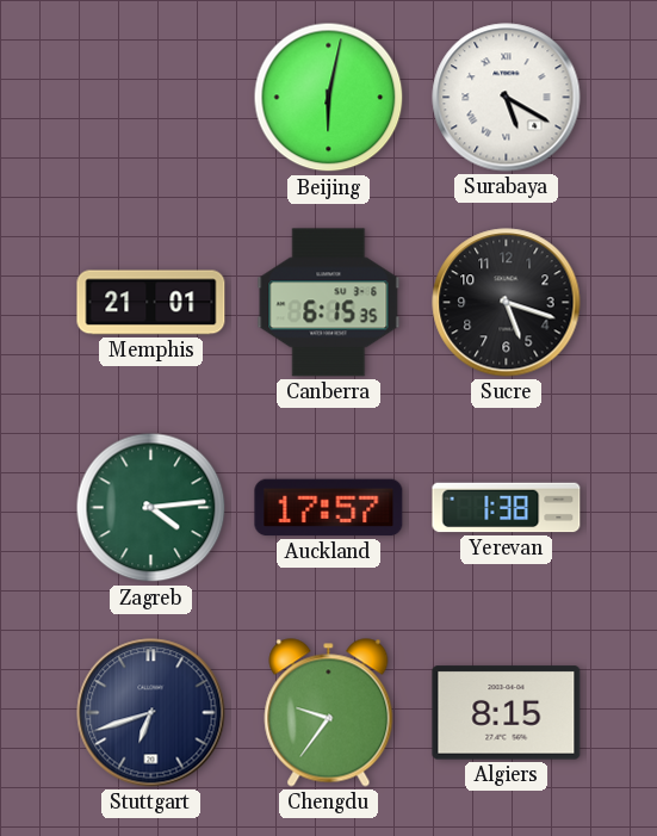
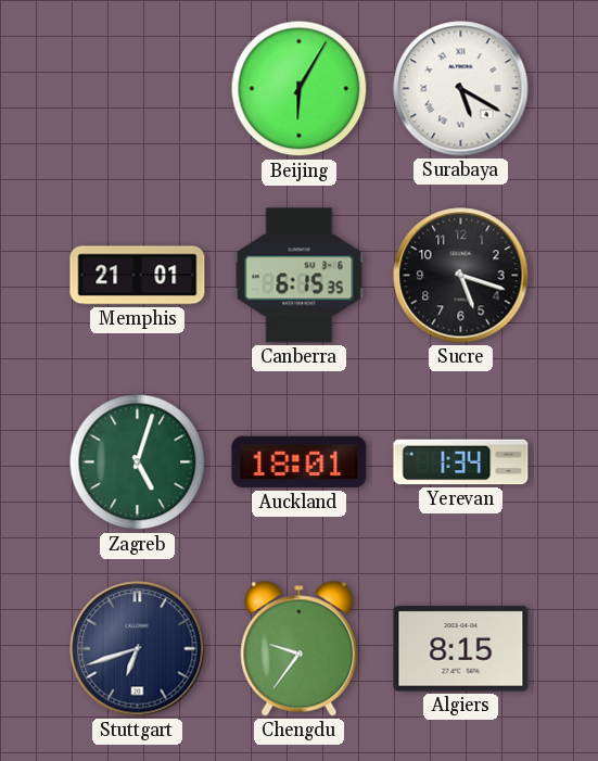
Beijing: 6:02 -> 6:05 (300, 89)
Zagreb: 4:14 -> 5:03 (138, 462)
Auckland: 17:57 -> 18:01 (300, 462)
Yerevan: 1:38 -> 1:34 (461, 462)
